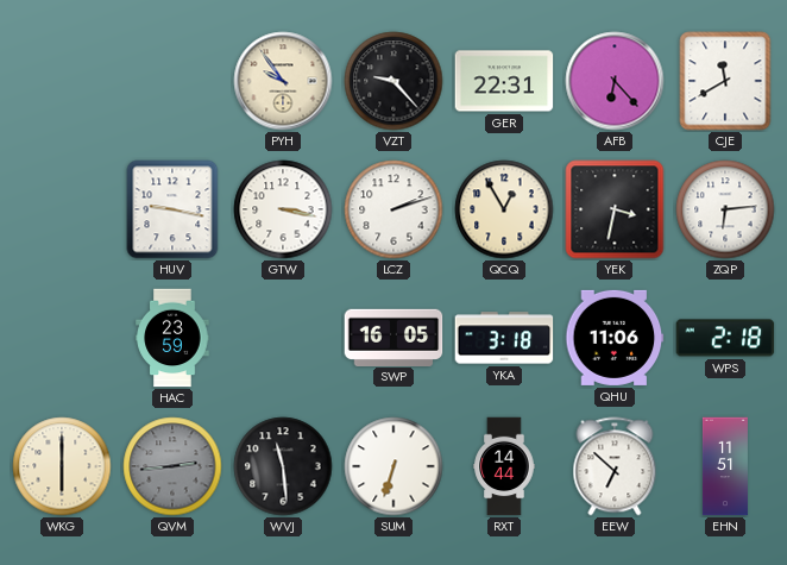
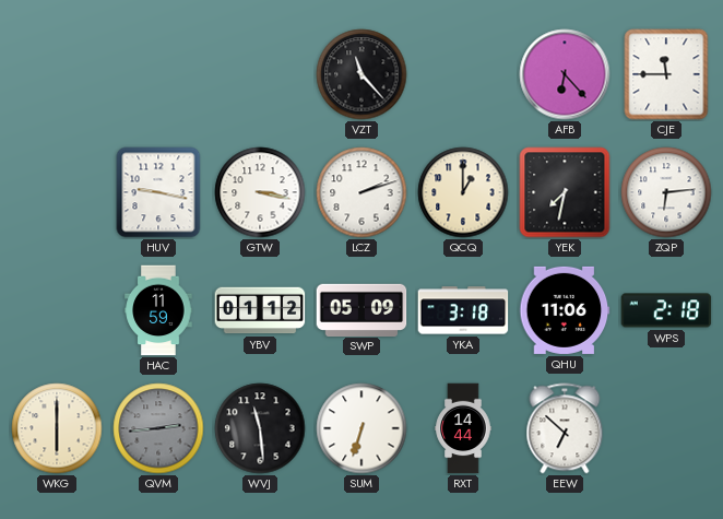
PYH: 9:54 -> none (283, 81)
VZT: 9:23 -> 11:23 (361, 74)
GER: 22:31 -> none (504, 81)
CJE: 11:40 -> 11:45 (666, 74)
QCQ: 12:55 -> 1:00 (463, 192)
YEK: 3:32 -> 7:32 (565, 192)
HAC: 23:59 -> 11:59 (158, 310)
YBV: none -> 01:12 (260, 310)
SWP: 16:05 -> 05:09 (361, 309)
EHN: 11:51 -> none (725, 466)
